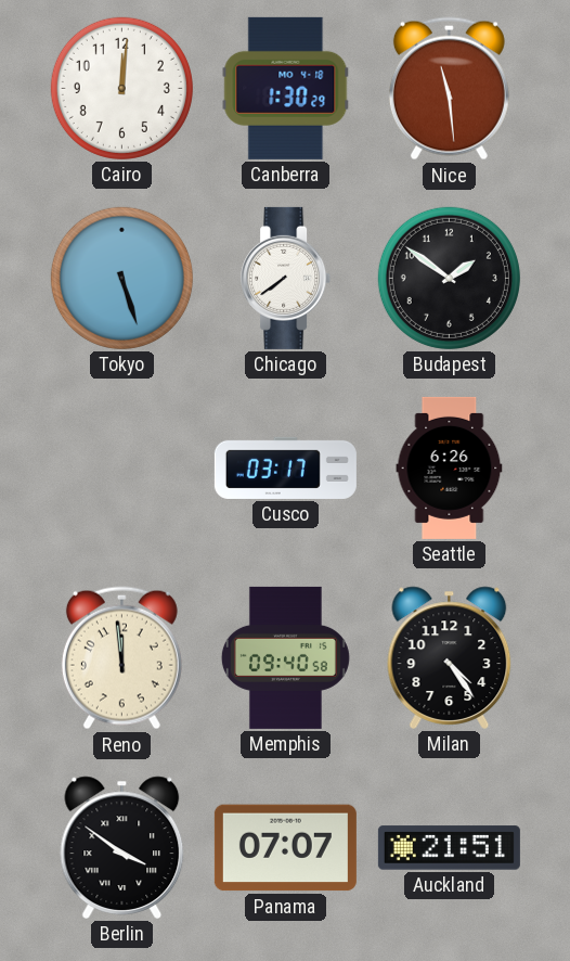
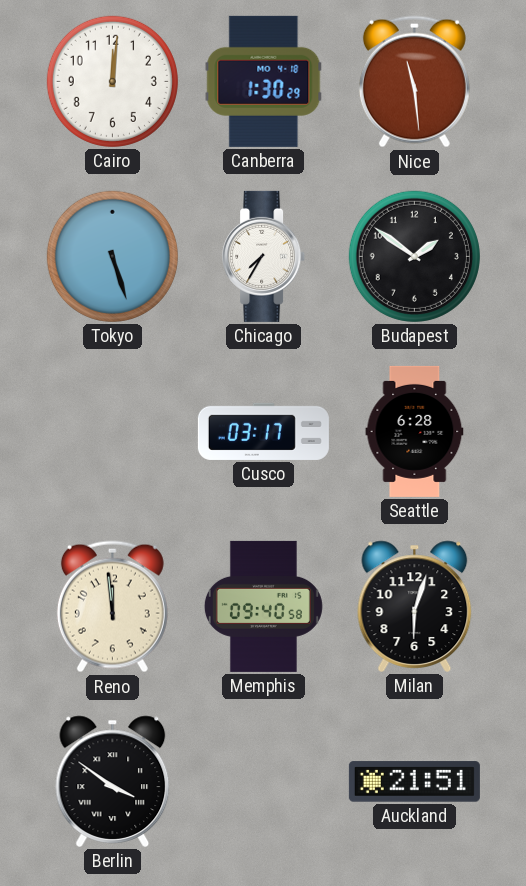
Chicago: 7:39 -> 7:35 (264, 256)
Seattle: 6:26 -> 6:28 (415, 431)
Milan: 4:24 -> 6:03 (415, 606)
Panama: 07:07 -> none (285, 848)
